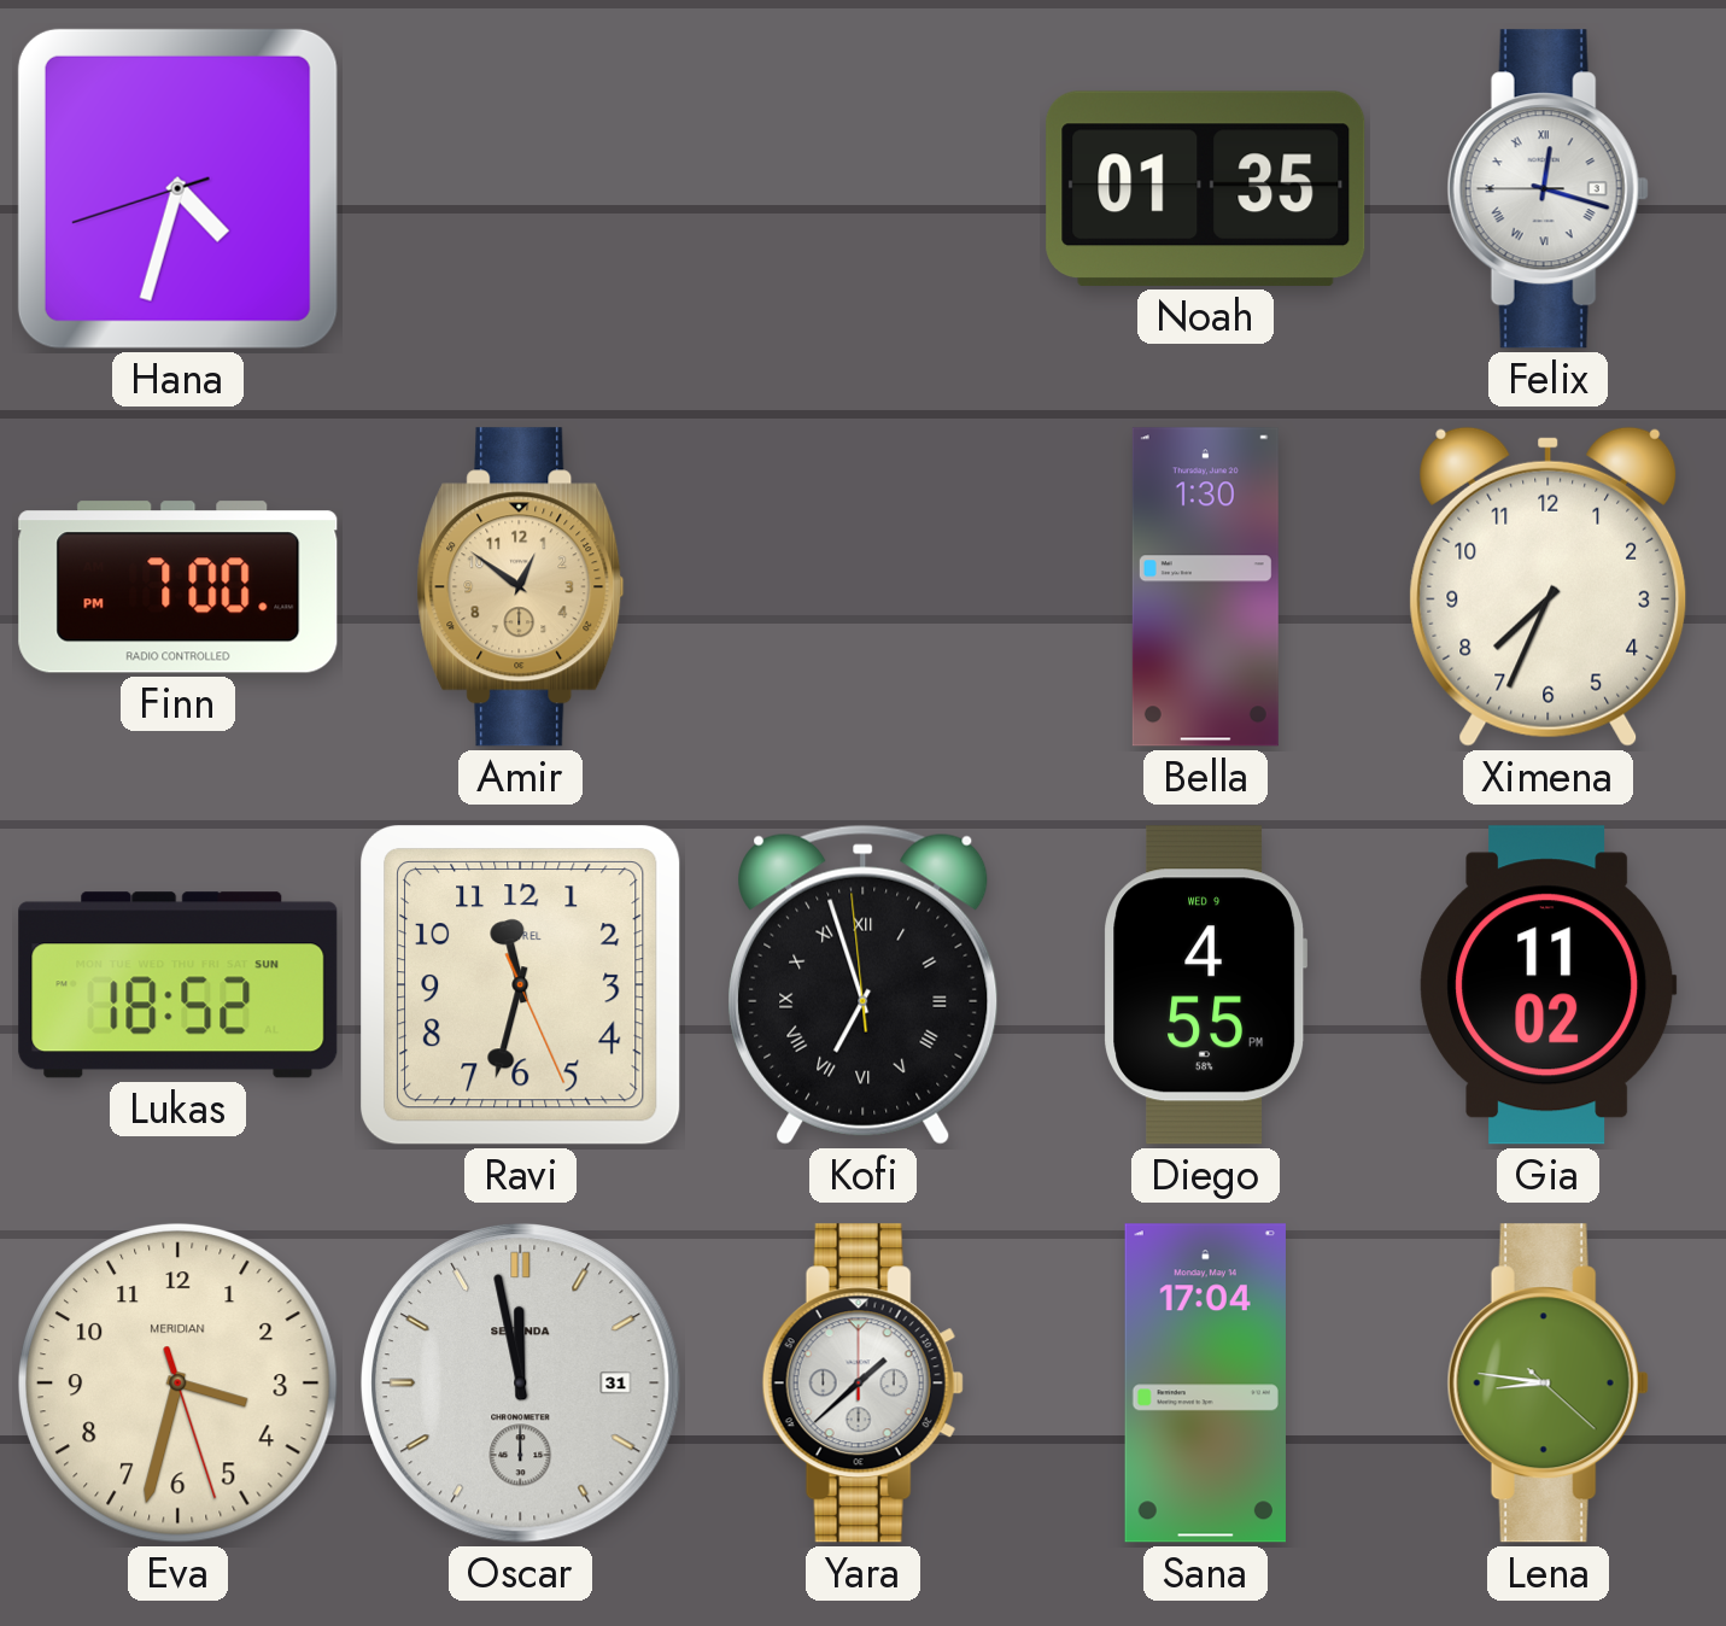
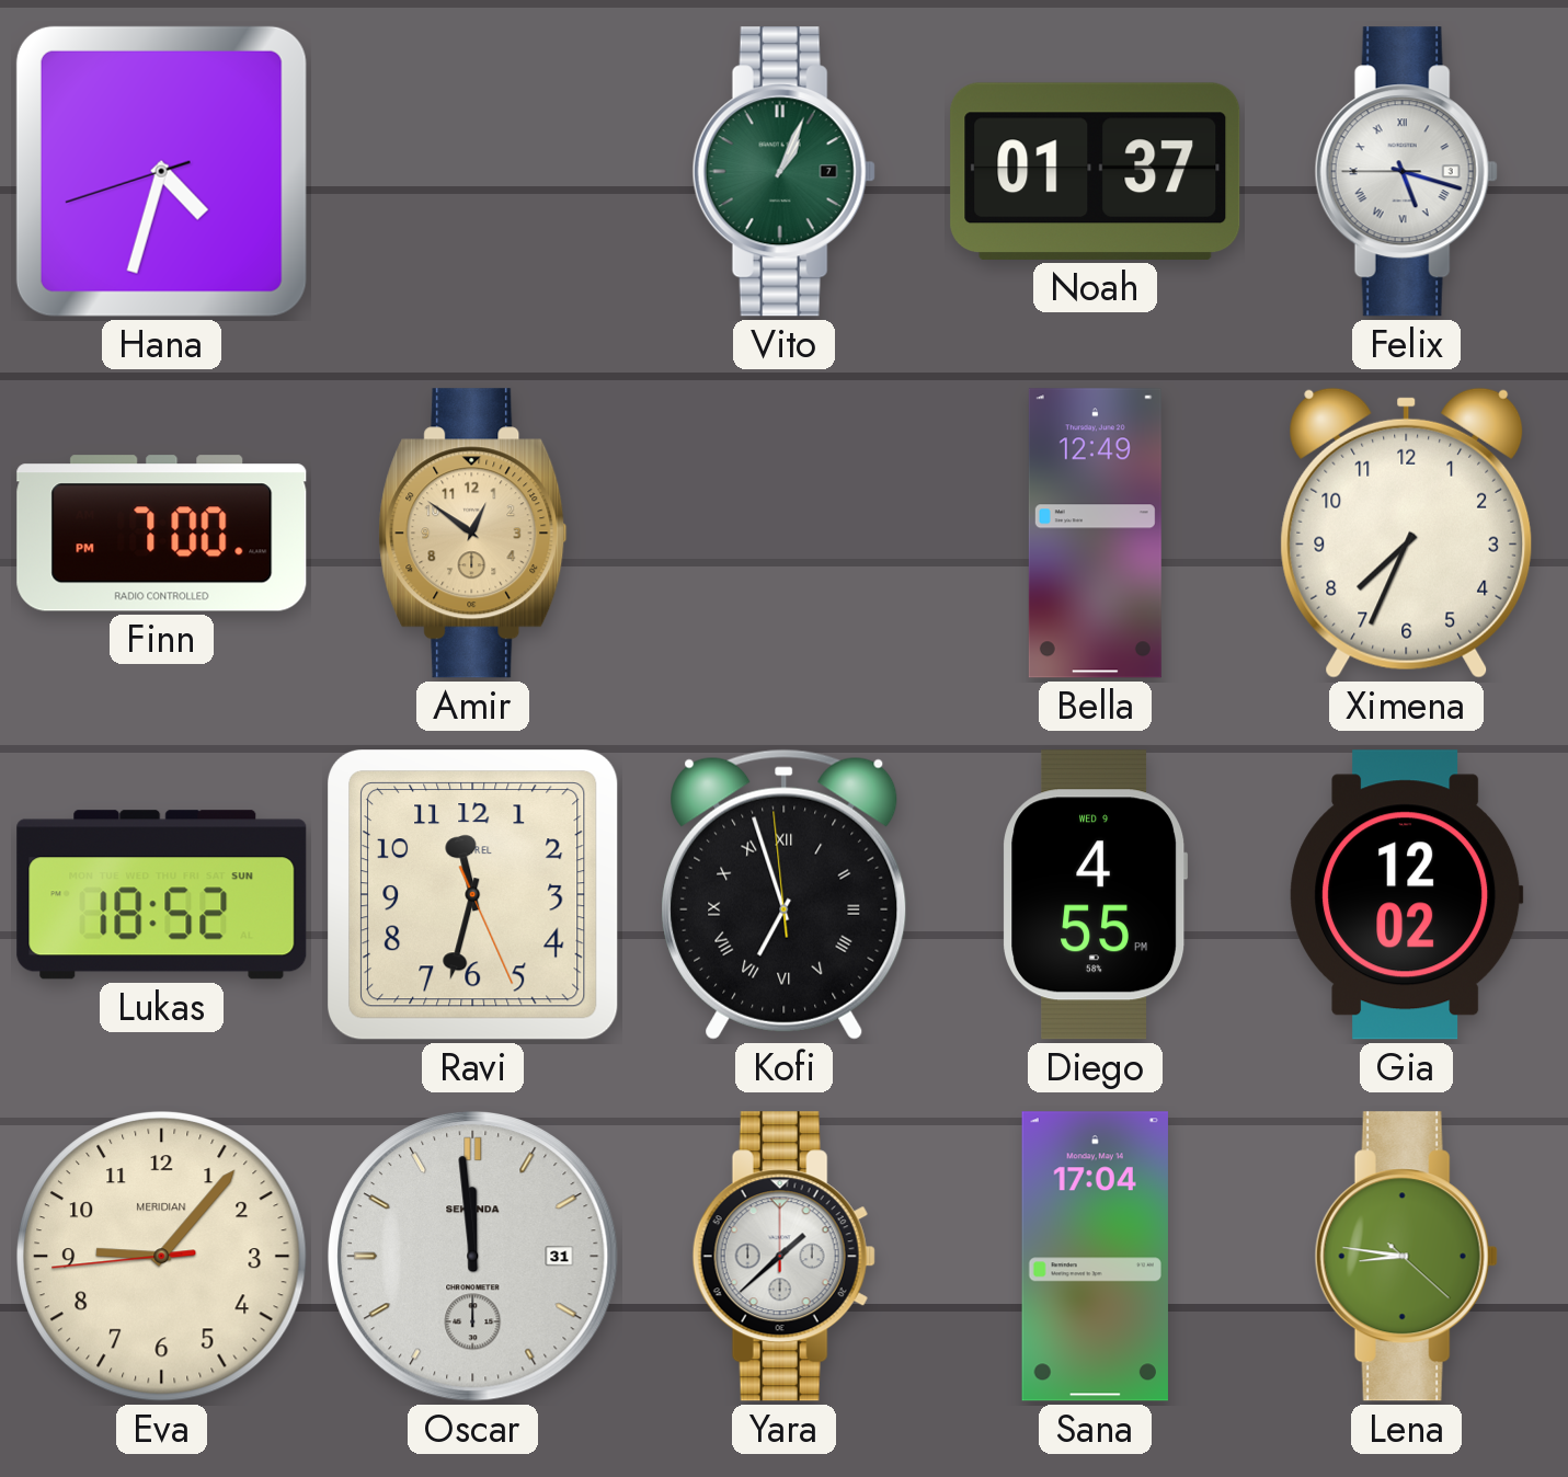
Vito: none -> 1:04 (783, 172)
Noah: 01:35 -> 01:37 (1096, 171)
Felix: 12:17 -> 5:17 (1406, 172)
Bella: 1:30 -> 12:49 (1095, 534)
Gia: 11:02 -> 12:02 (1407, 895)
Eva: 3:32 -> 9:06 (162, 1257)
Oscar: 11:58 -> 11:59 (473, 1257)
